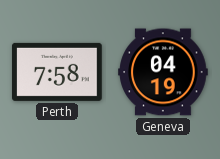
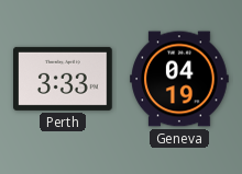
Perth: 7:58 -> 3:33 (64, 79)
